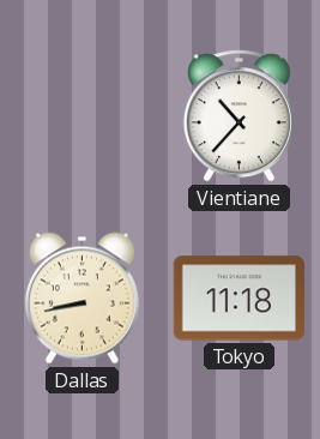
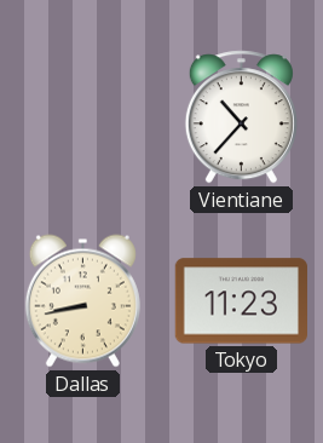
Tokyo: 11:18 -> 11:23 (241, 301)
